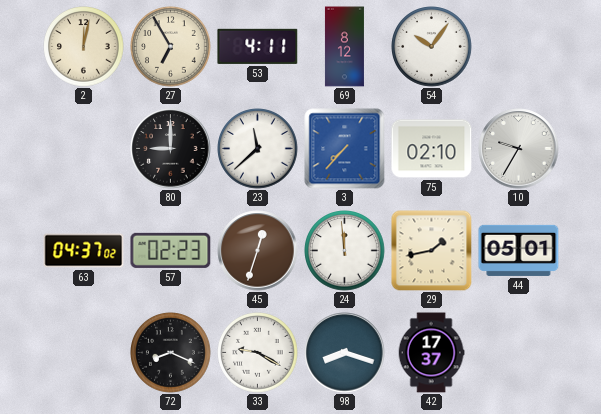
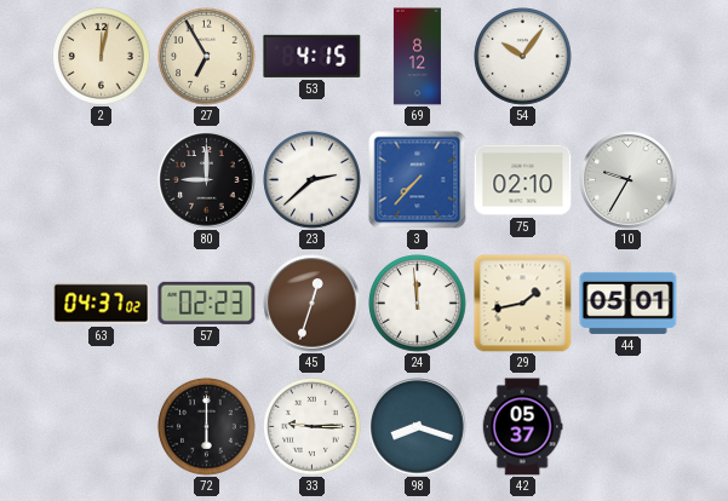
53: 4:11 -> 4:15 (313, 56)
23: 11:38 -> 2:38 (313, 180)
72: 8:19 -> 6:00 (207, 427)
33: 9:20 -> 9:15 (313, 427)
42: 17:37 -> 05:37 (522, 427)
